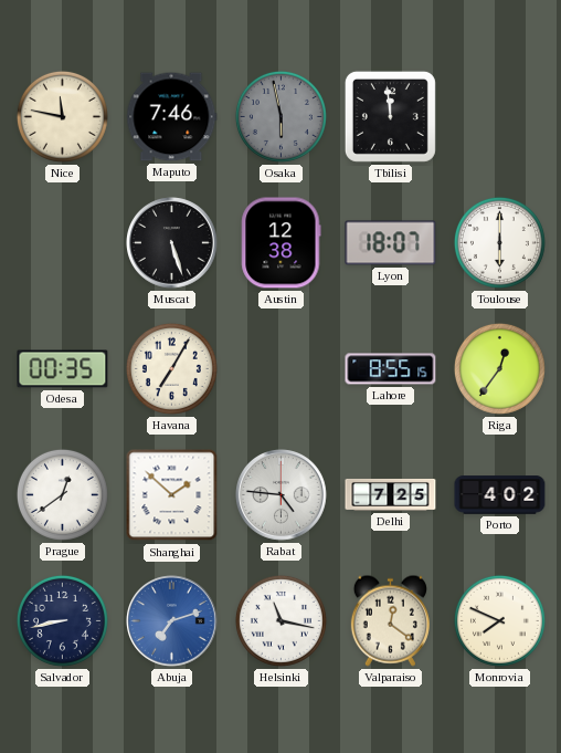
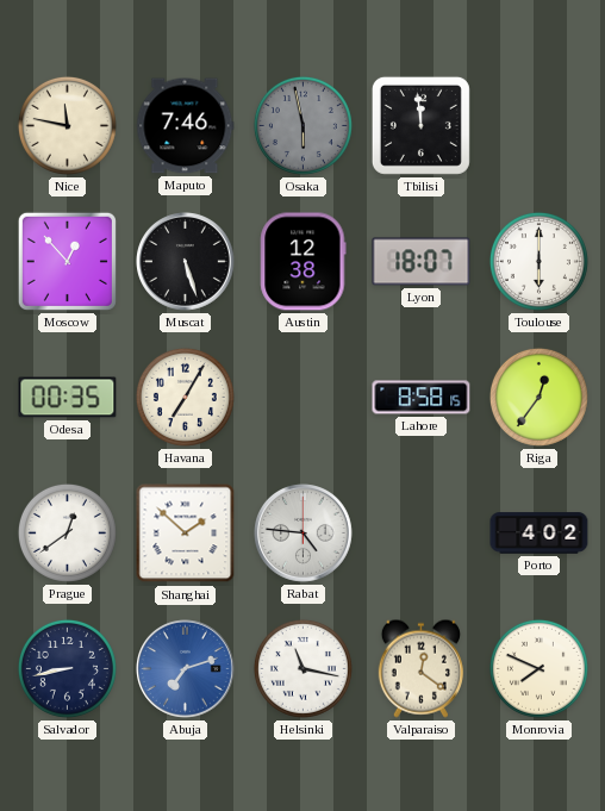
Moscow: none -> 12:53 (67, 261)
Lahore: 8:55 -> 8:58 (422, 398)
Delhi: 7:25 -> none (391, 495)
